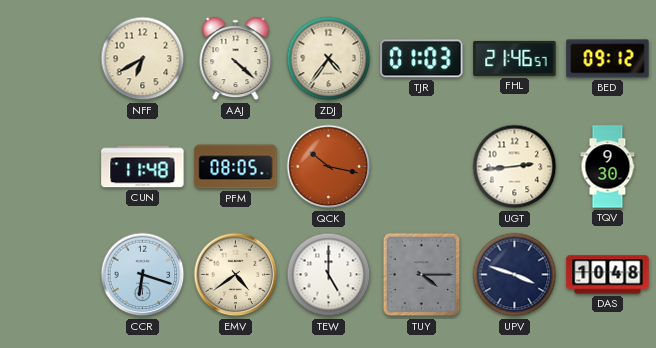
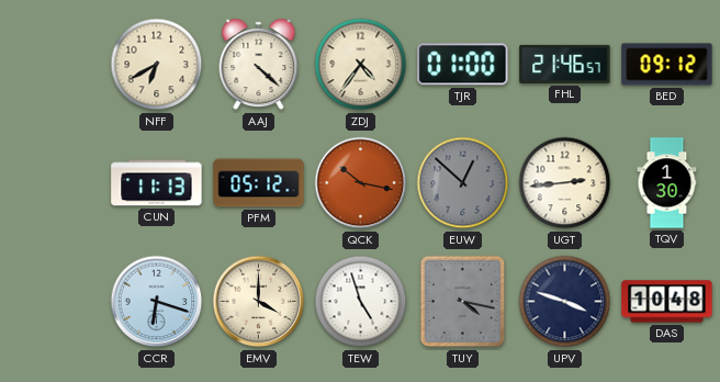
TJR: 01:03 -> 01:00 (463, 65)
CUN: 11:48 -> 11:13 (157, 183)
PFM: 08:05 -> 05:12 (259, 183)
EUW: none -> 12:52 (463, 183)
TQV: 9:30 -> 1:30 (667, 183)
EMV: 4:39 -> 4:00 (259, 302)
TEW: 5:00 -> 4:57 (361, 302)
TUY: 4:15 -> 4:17 (463, 302)
